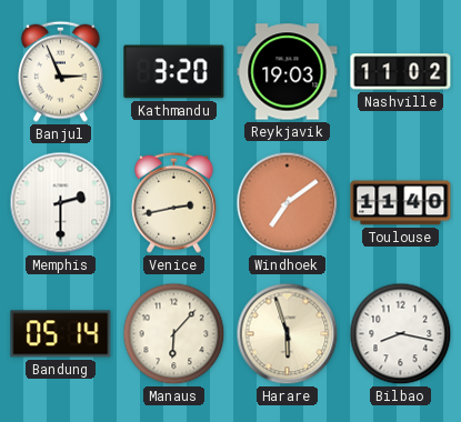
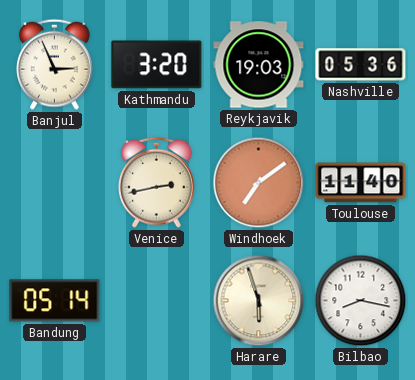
Nashville: 11:02 -> 05:36 (361, 65)
Memphis: 2:30 -> none (61, 203)
Manaus: 6:07 -> none (174, 334)
